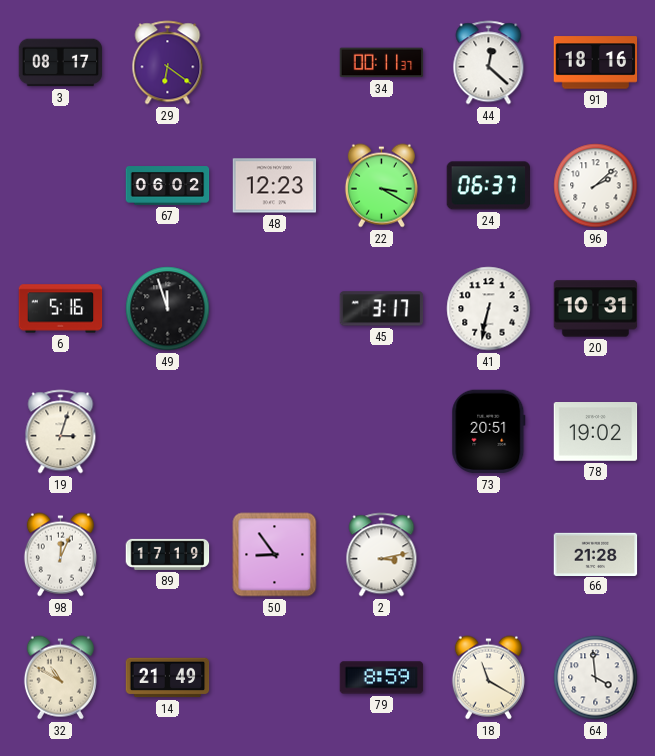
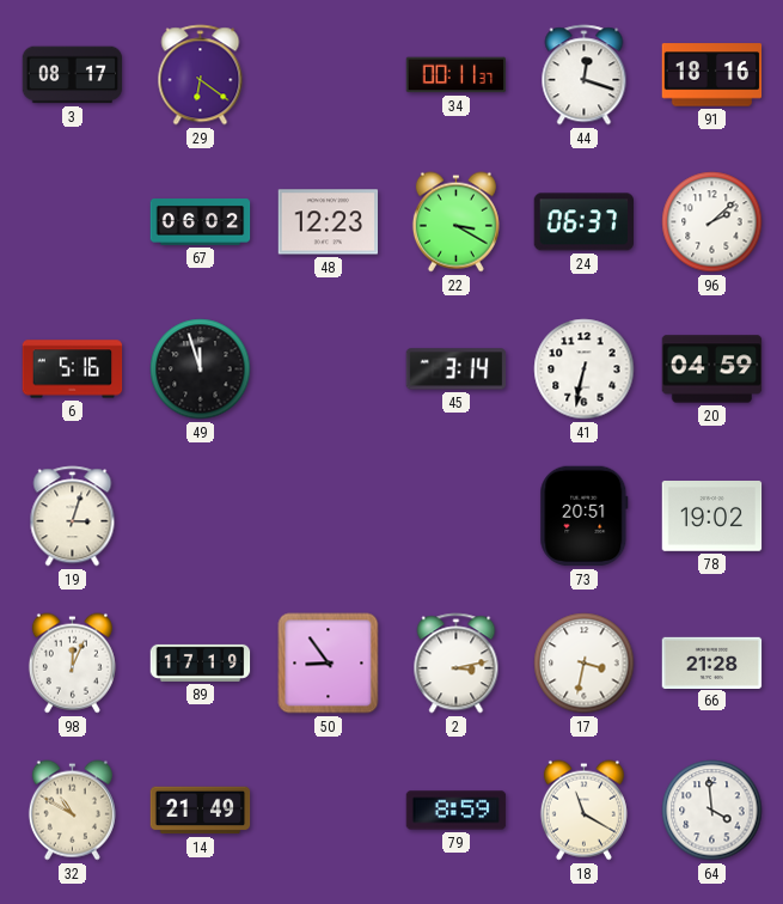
44: 12:22 -> 12:18 (585, 75)
45: 3:17 -> 3:14 (457, 369)
20: 10:31 -> 04:59 (712, 369)
17: none -> 3:32 (585, 664)
